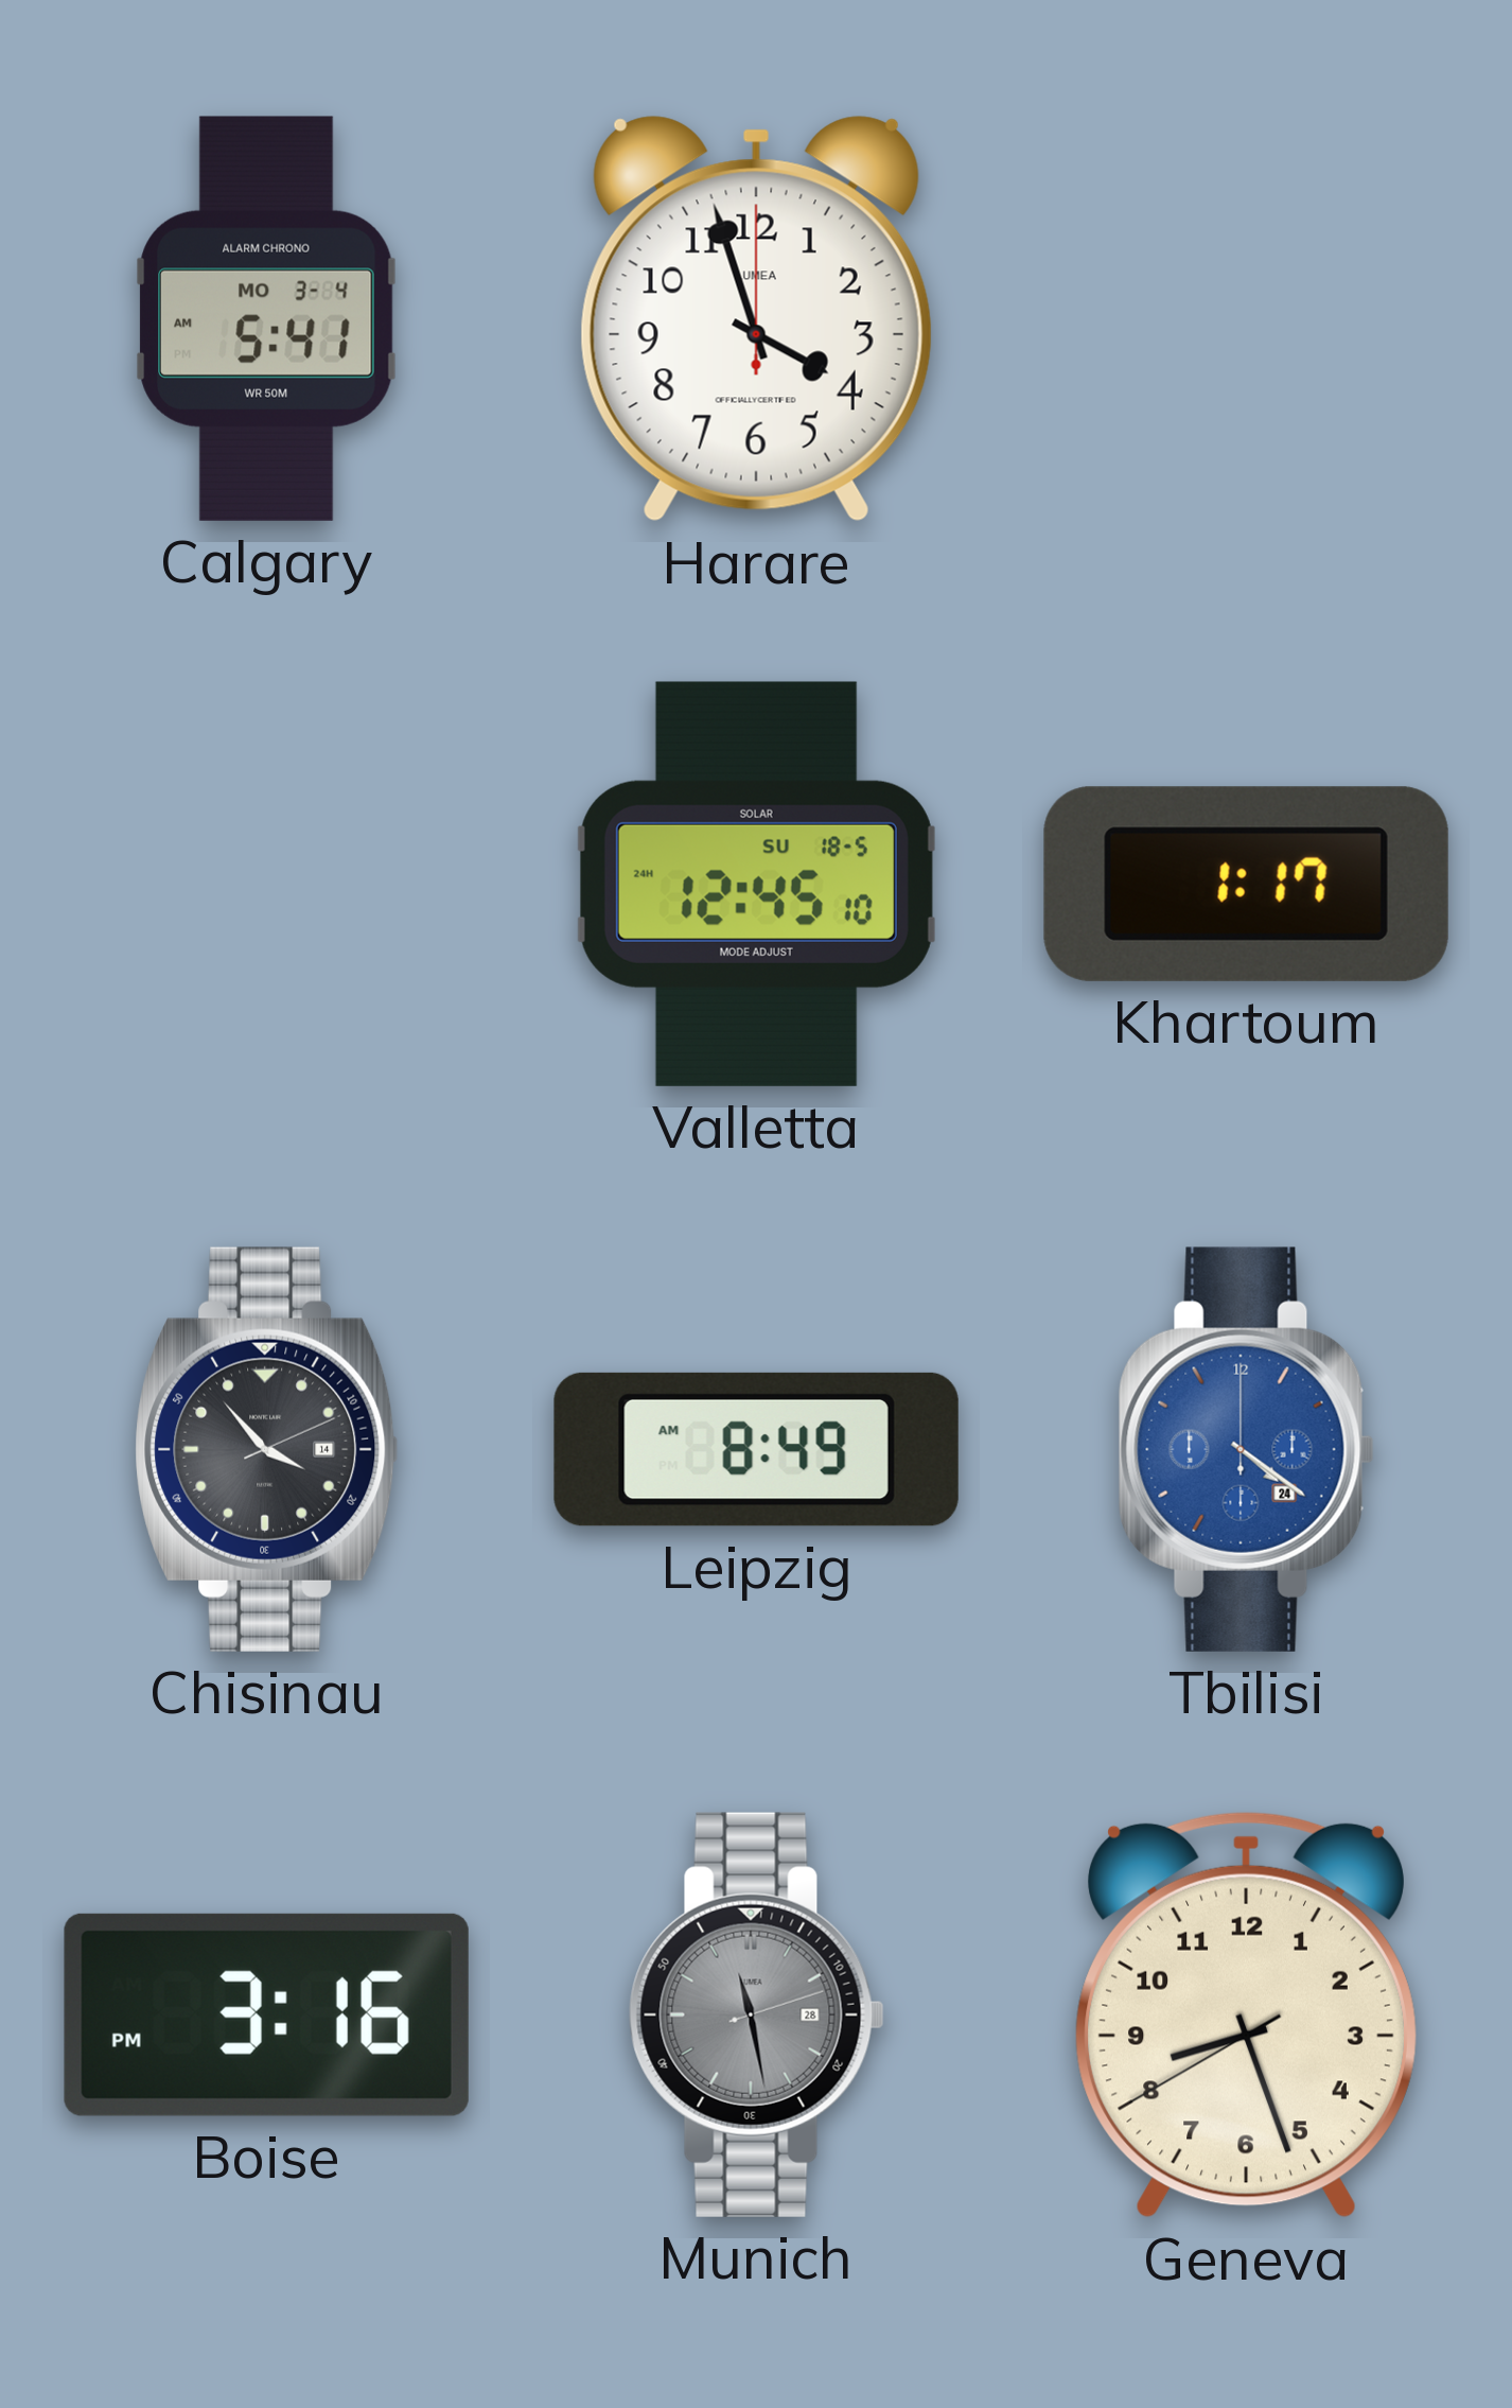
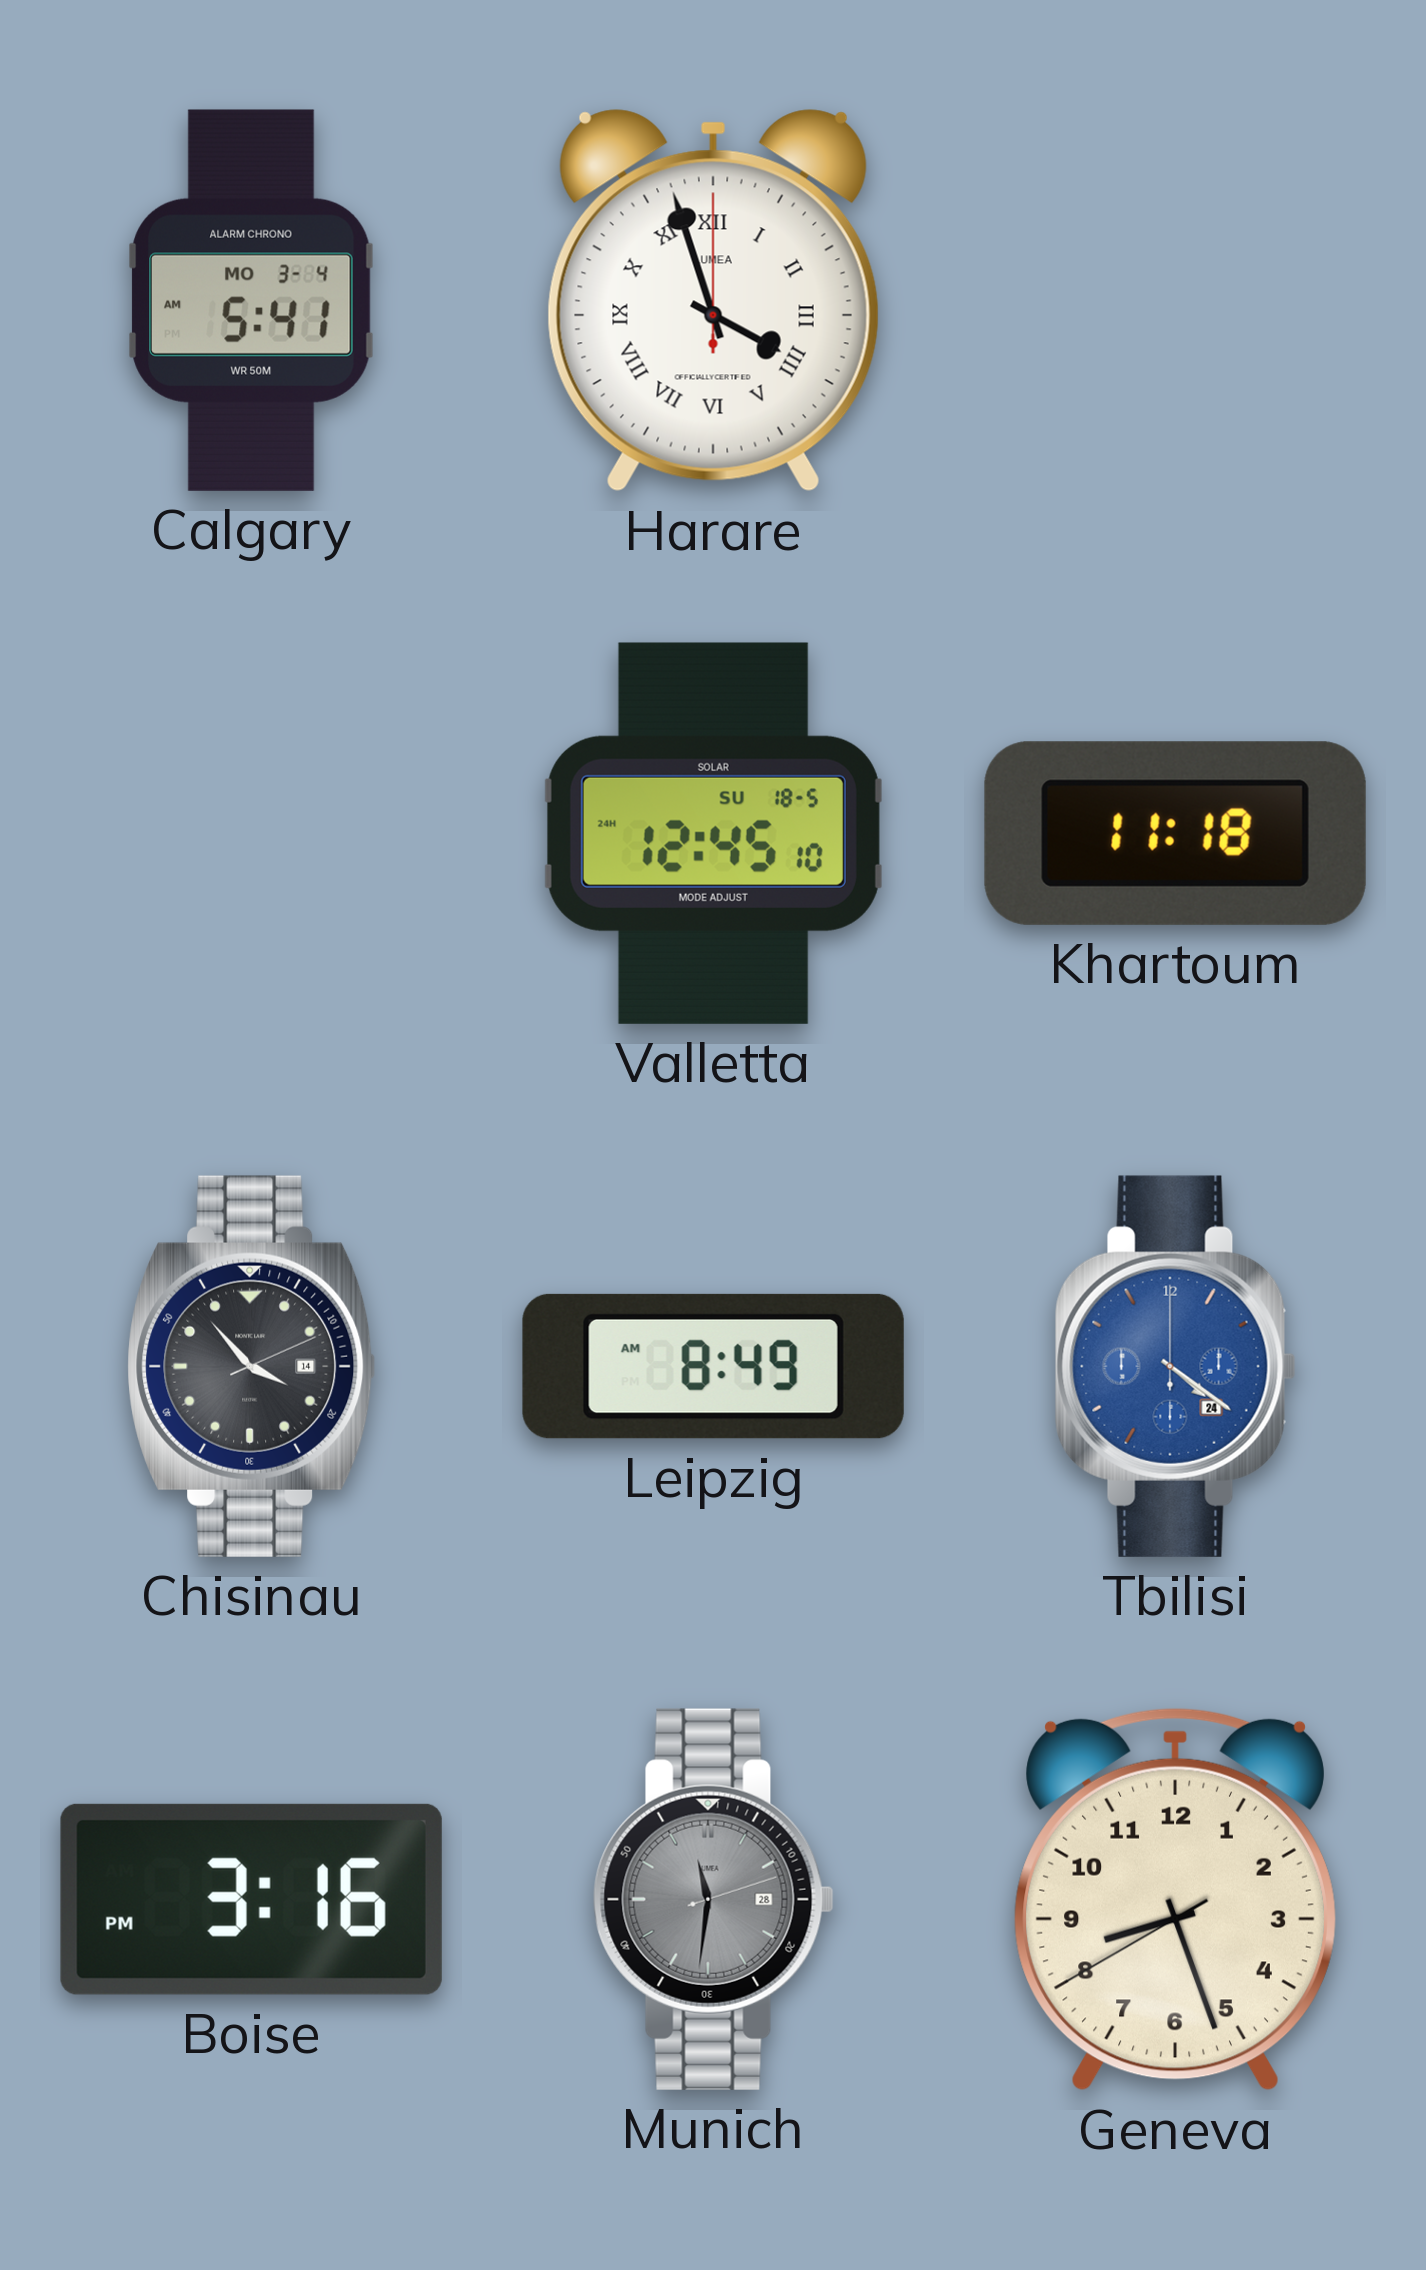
Harare numerals: Arabic -> Roman (713, 301)
Khartoum: 1:17 -> 11:18 (1175, 833)
Munich: 11:28 -> 11:31 (713, 1899)
